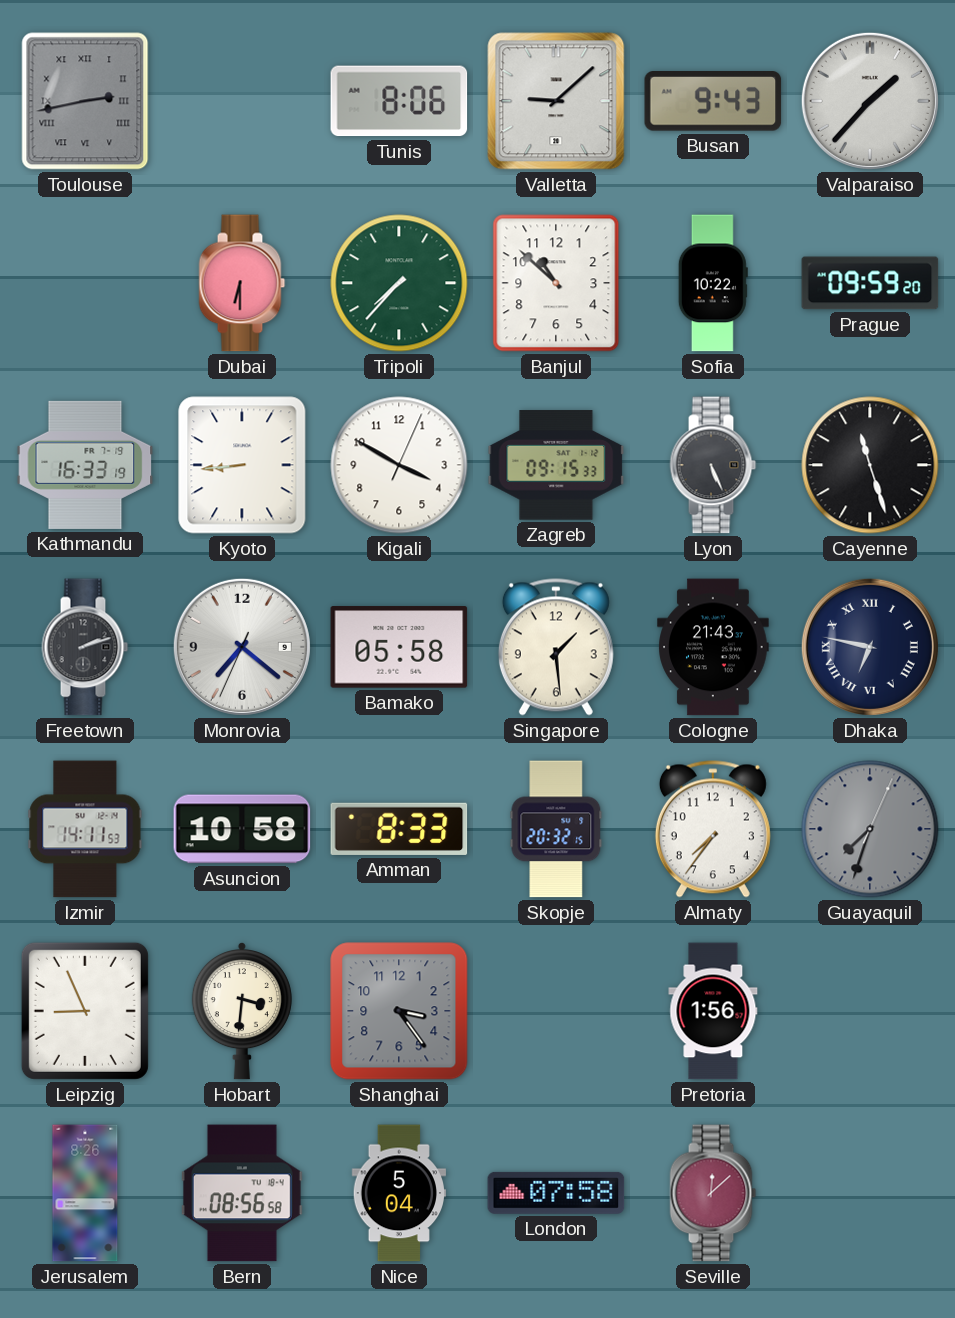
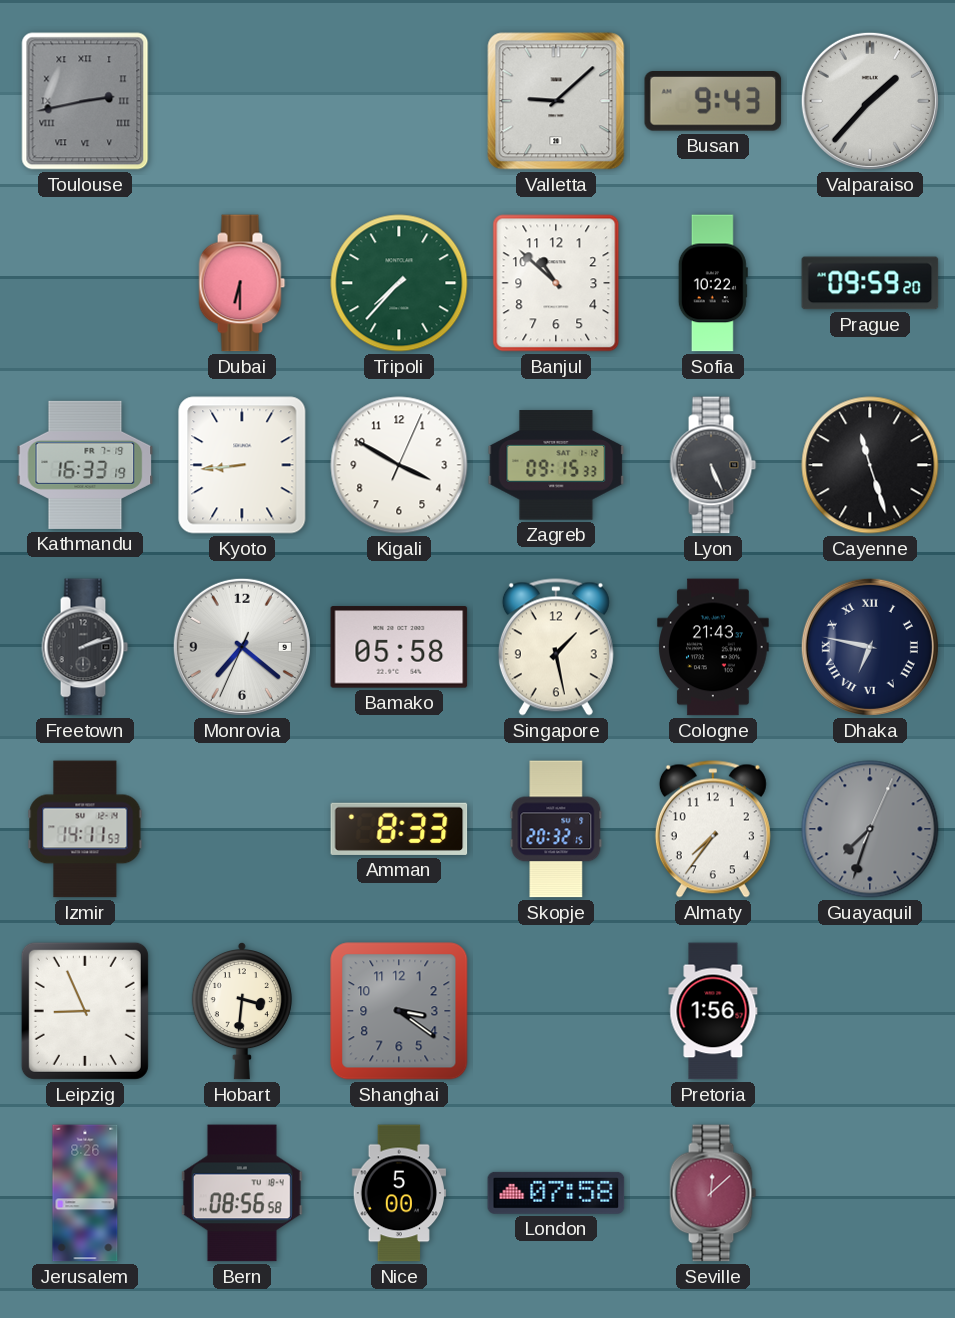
Tunis: 8:06 -> none (399, 101)
Singapore: 1:29 -> 1:28 (556, 647)
Asuncion: 10:58 -> none (242, 829)
Shanghai: 3:24 -> 3:21 (399, 1011)
Nice: 5:04 -> 5:00 (398, 1193)
